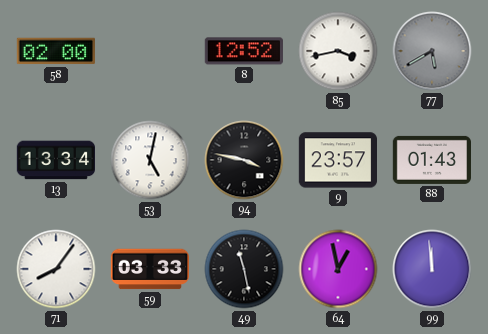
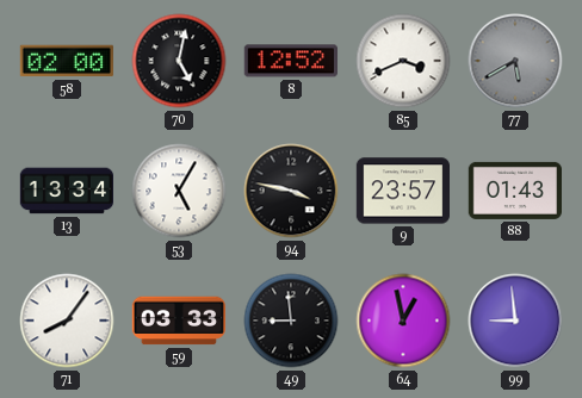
70: none -> 5:02 (179, 61)
85: 3:43 -> 3:41 (403, 61)
53: 5:02 -> 5:05 (179, 191)
49: 11:28 -> 8:59 (291, 321)
99: 11:59 -> 8:59 (515, 321)
